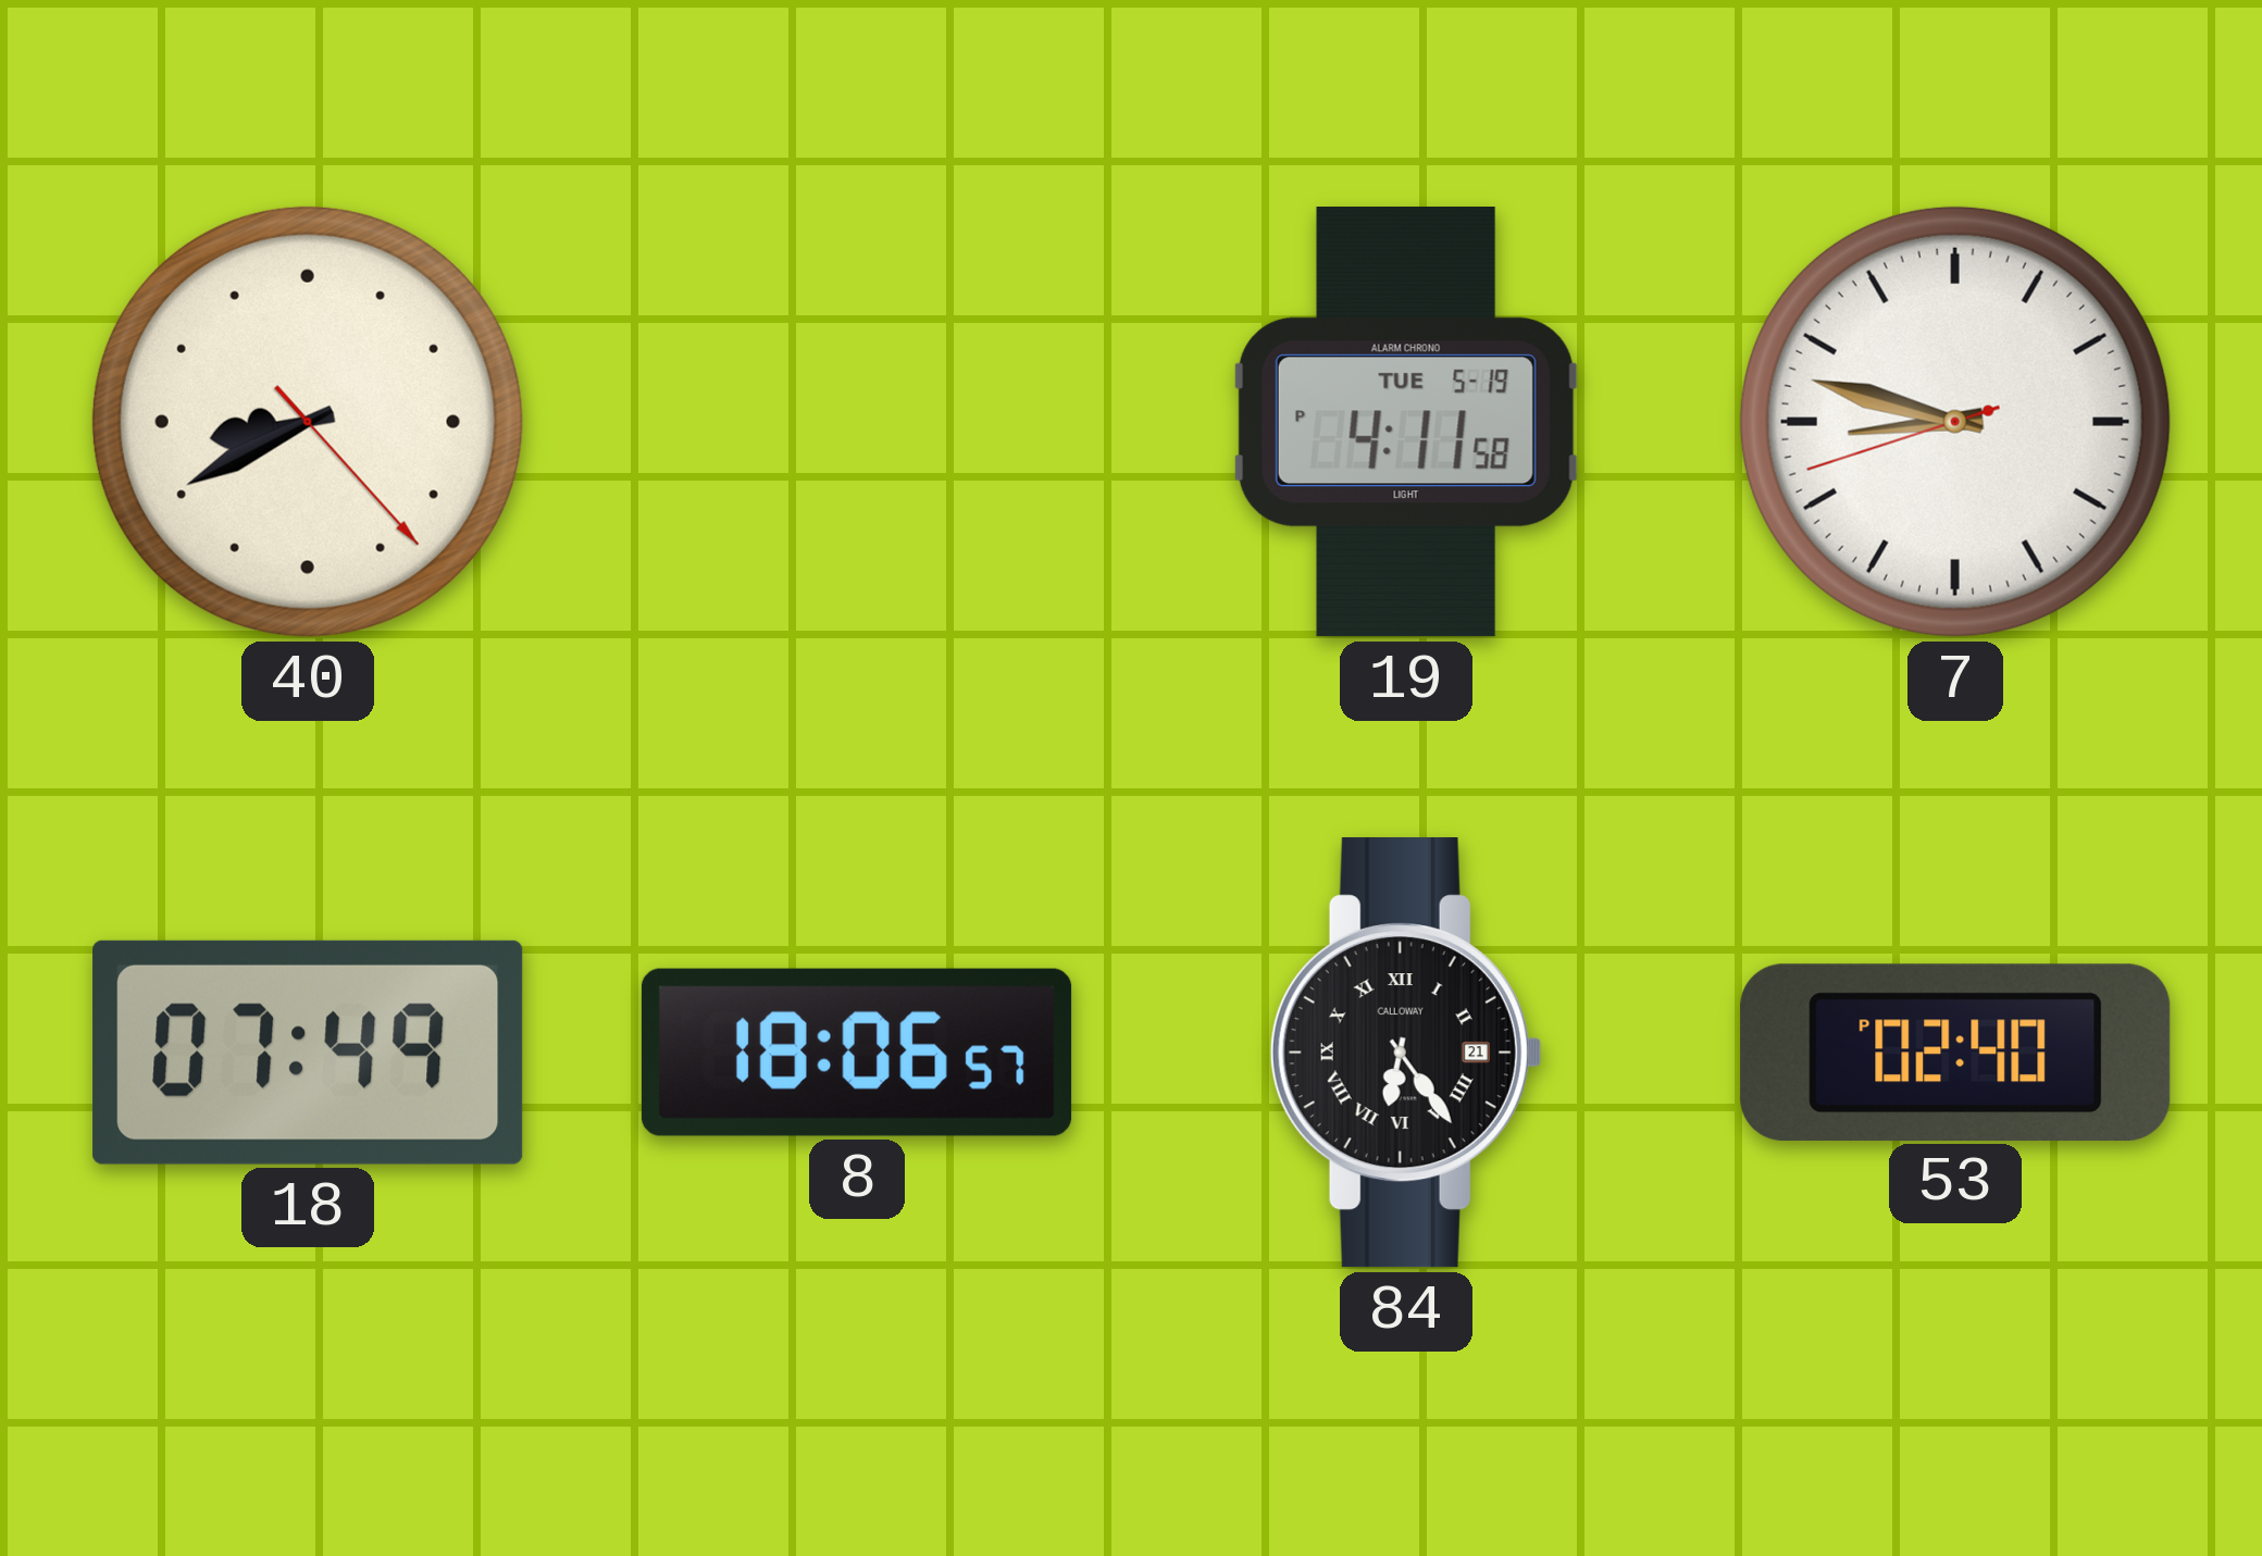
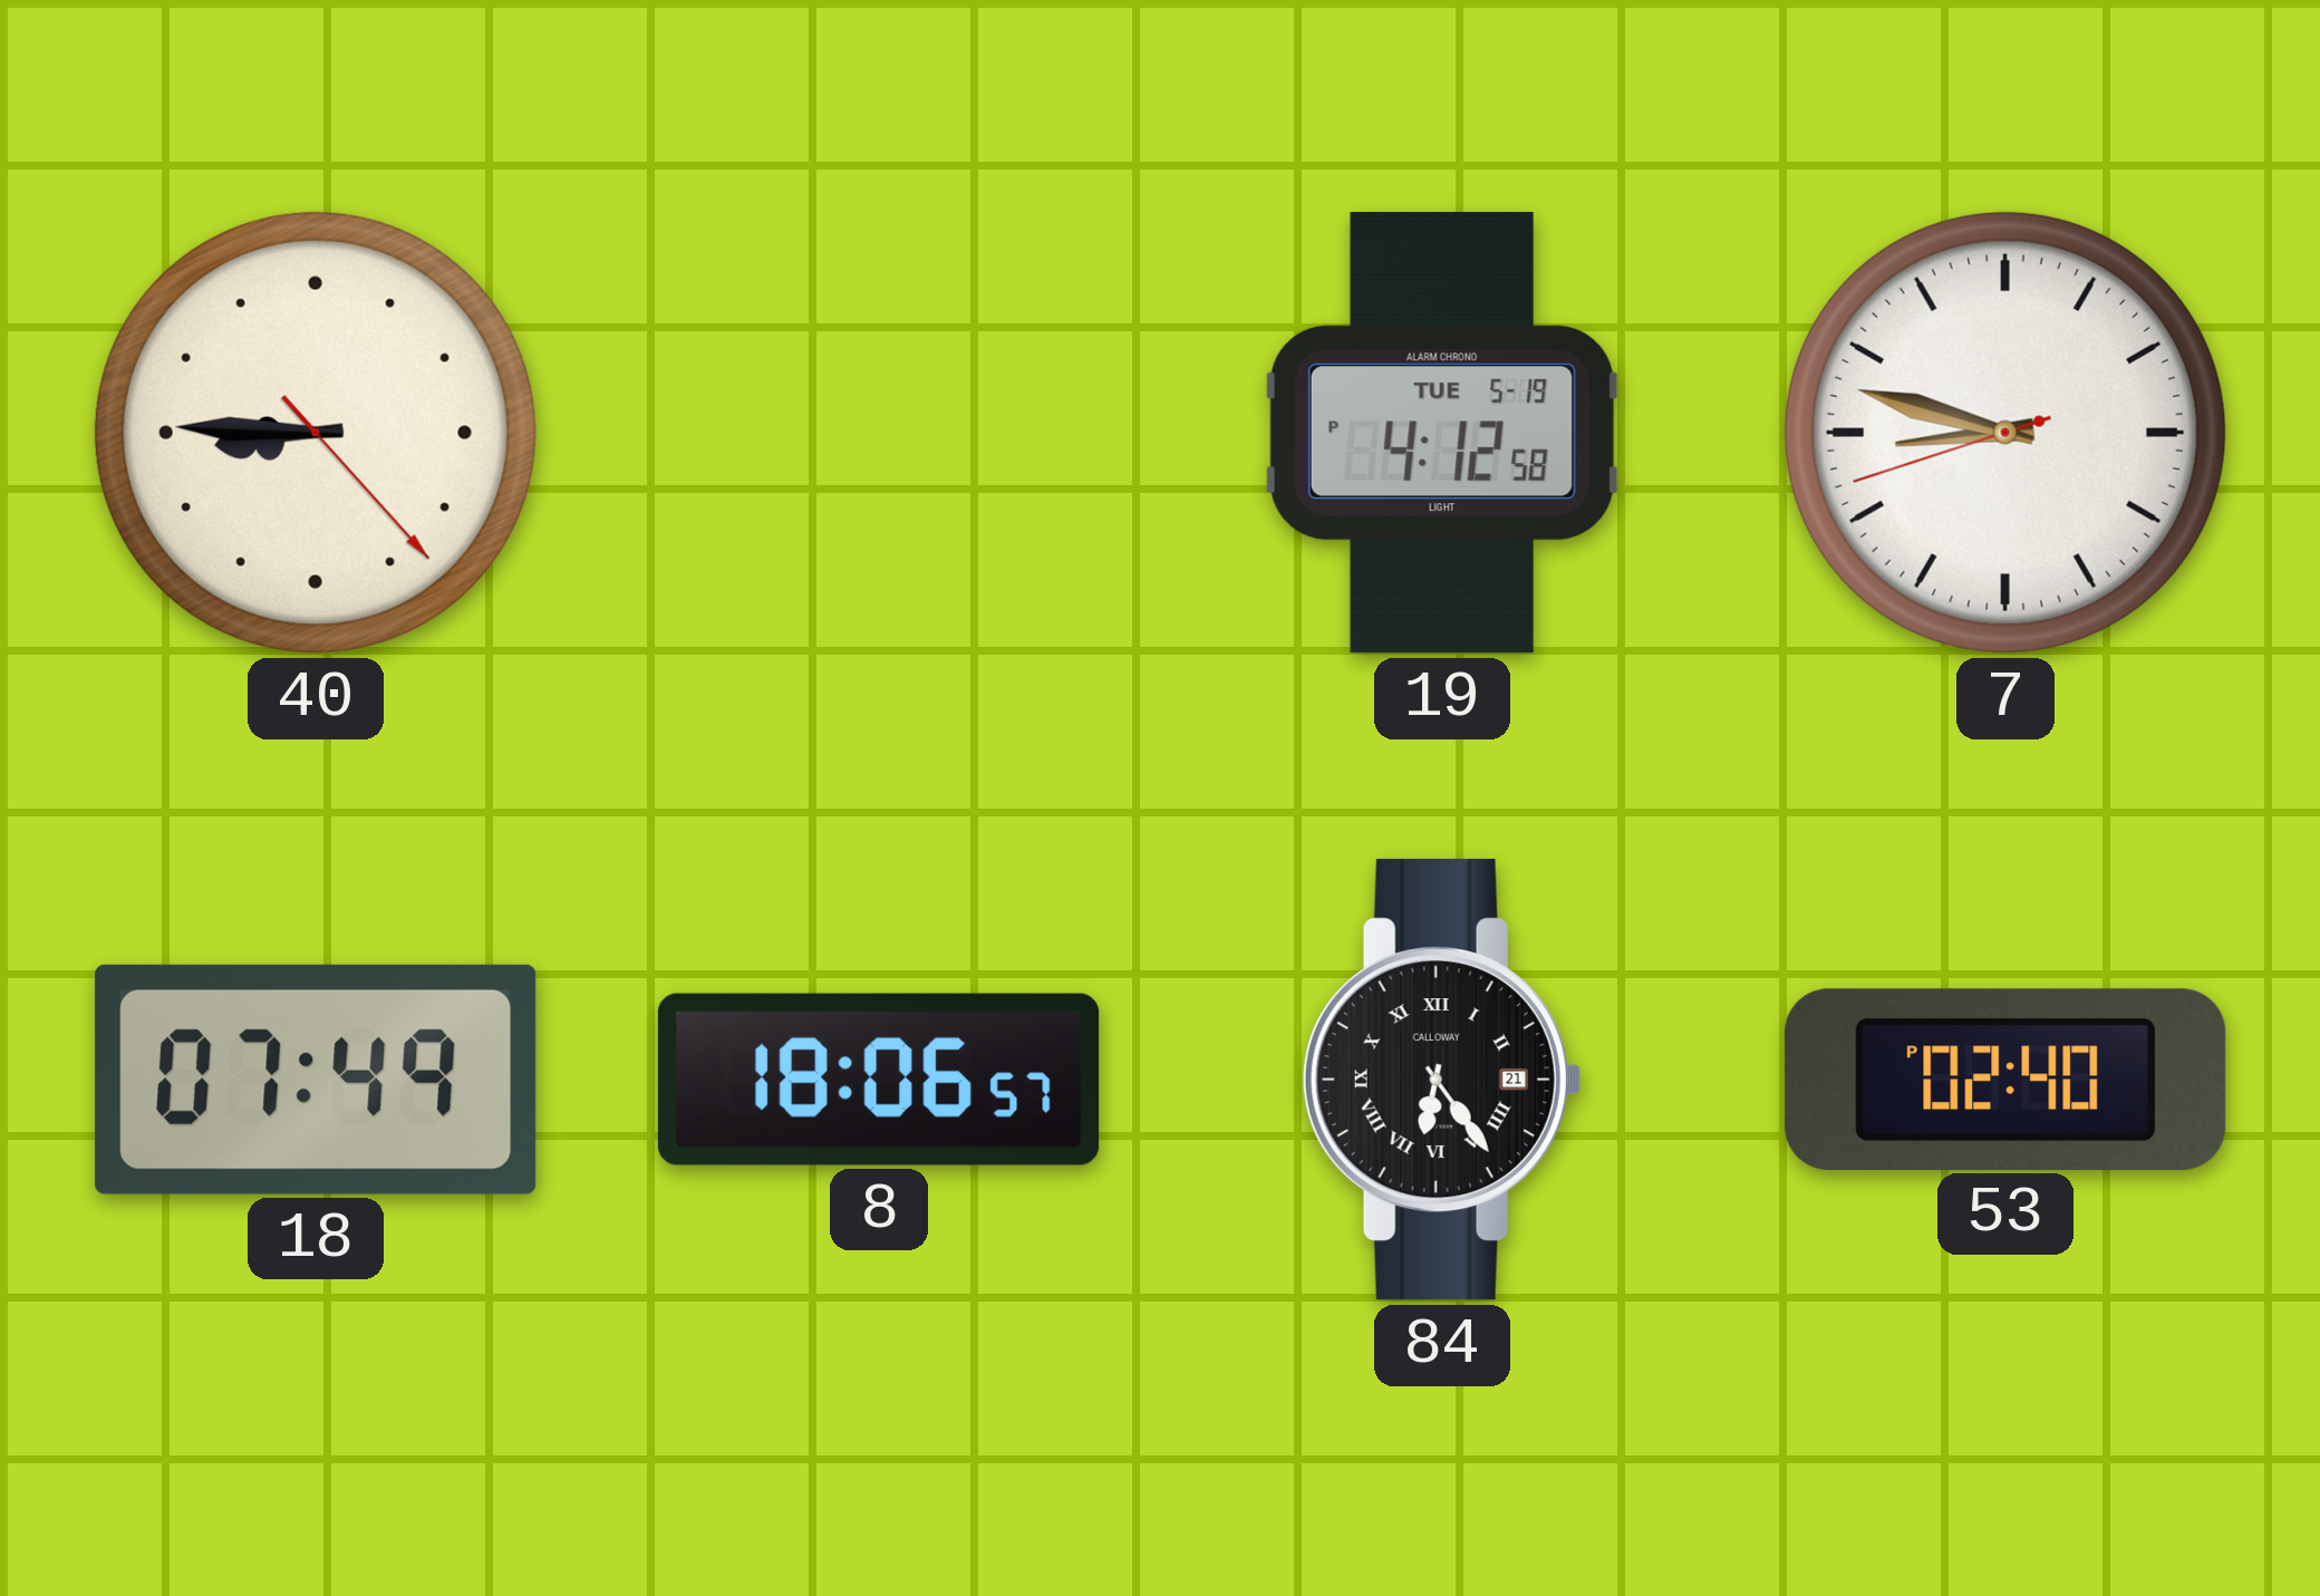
40: 8:40 -> 8:45 (316, 433)
19: 4:11 -> 4:12 (1442, 433)
